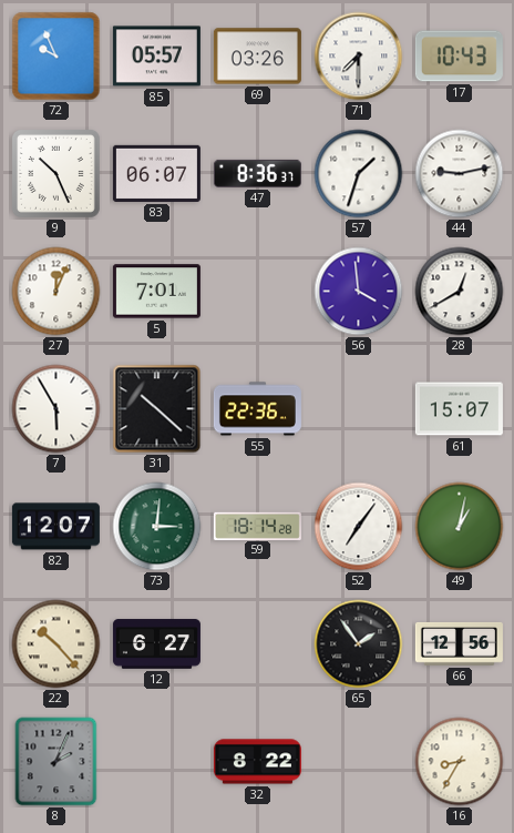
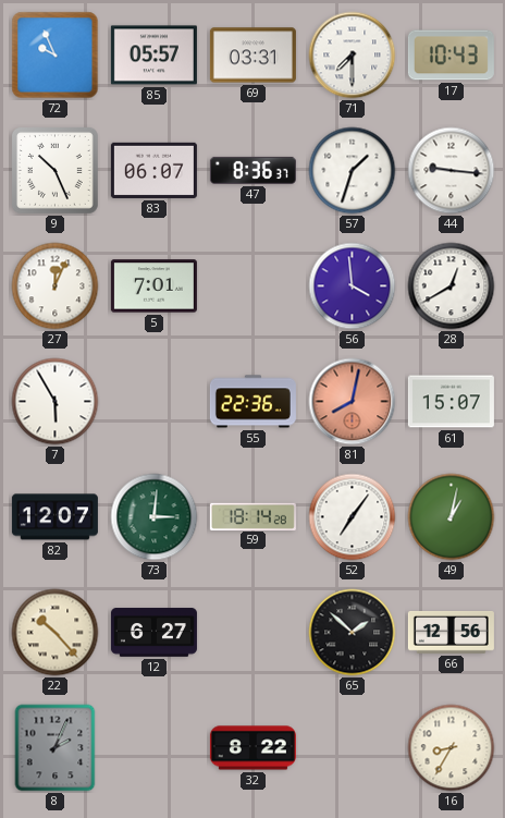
69: 03:26 -> 03:31 (253, 56)
44: 9:13 -> 9:16 (452, 171)
31: 10:22 -> none (157, 409)
81: none -> 8:02 (353, 402)
65: 1:54 -> 1:52 (353, 633)
